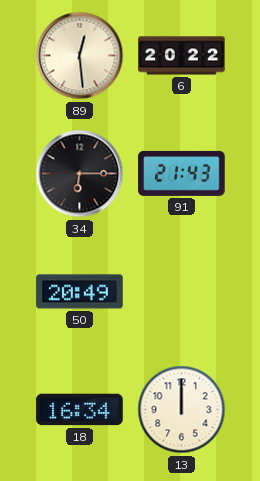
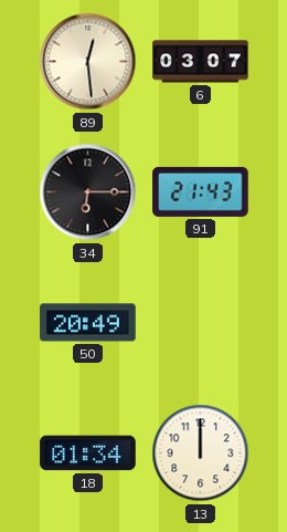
6: 20:22 -> 03:07 (201, 62)
18: 16:34 -> 01:34 (88, 453)
